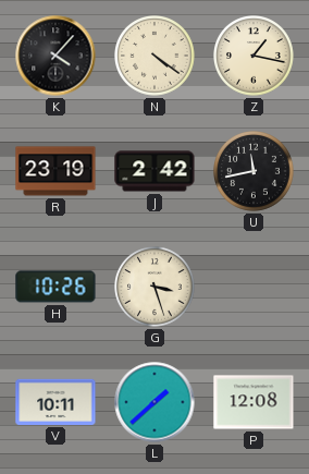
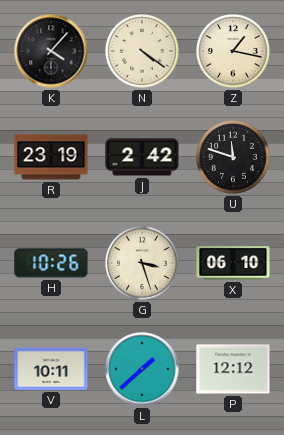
U: 11:43 -> 11:48 (234, 158)
X: none -> 06:10 (233, 263)
P: 12:08 -> 12:12 (233, 369)
